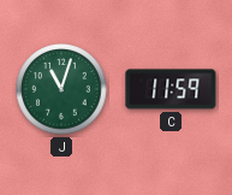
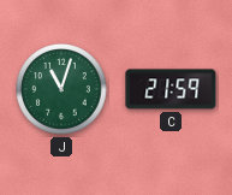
C: 11:59 -> 21:59 (171, 89)
